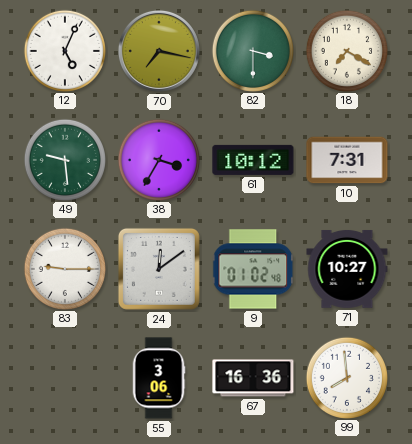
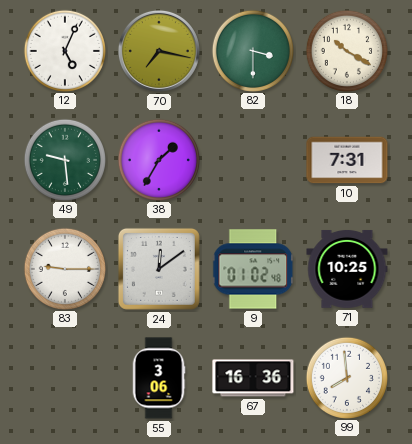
18: 7:20 -> 10:20 (346, 50)
38: 3:35 -> 1:35 (158, 159)
61: 10:12 -> none (253, 160)
71: 10:27 -> 10:25 (347, 269)
